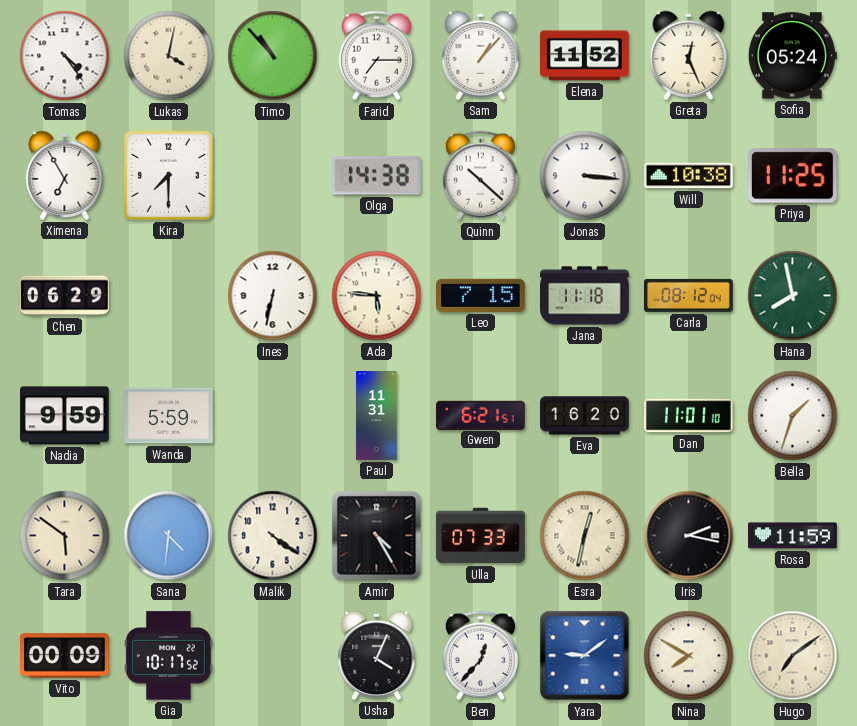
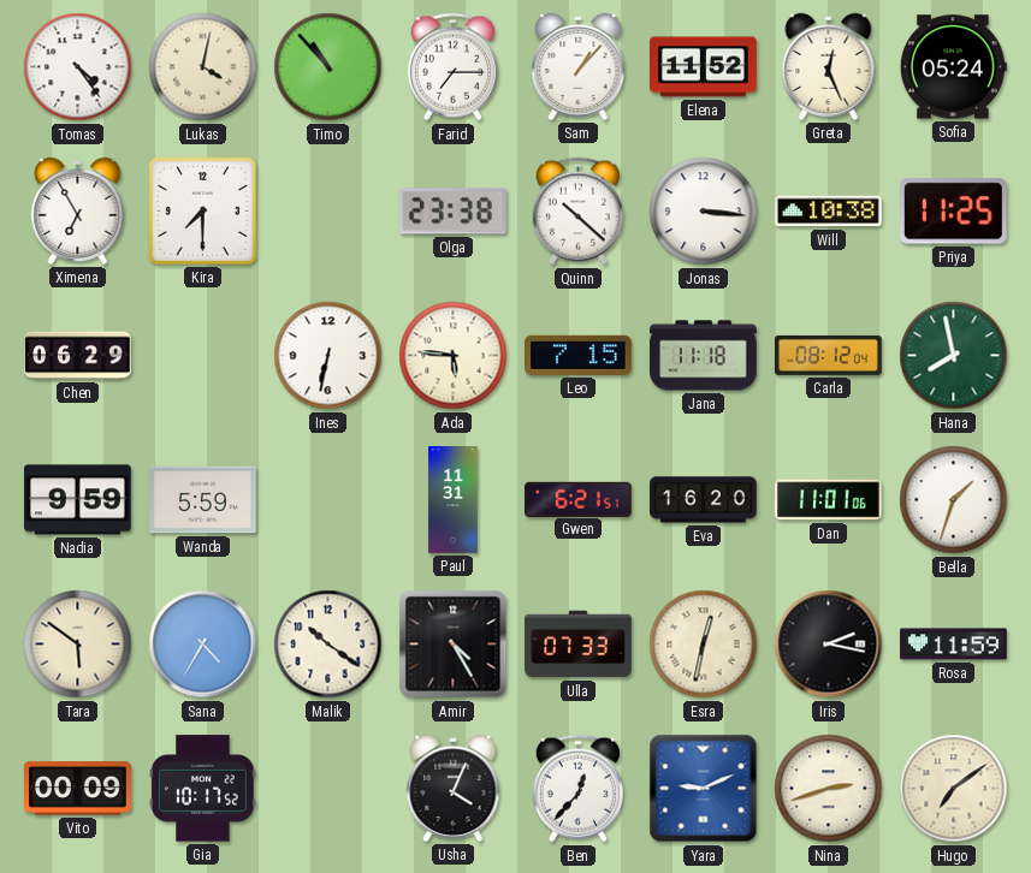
Olga: 14:38 -> 23:38 (452, 212)
Dan: 11:01:10 -> 11:01:06 (829, 500)
Sana: 4:31 -> 4:35 (203, 645)
Malik: 4:21 -> 10:21 (328, 645)
Yara: 9:09 -> 9:11 (704, 789)
Nina: 7:50 -> 2:42 (829, 789)
